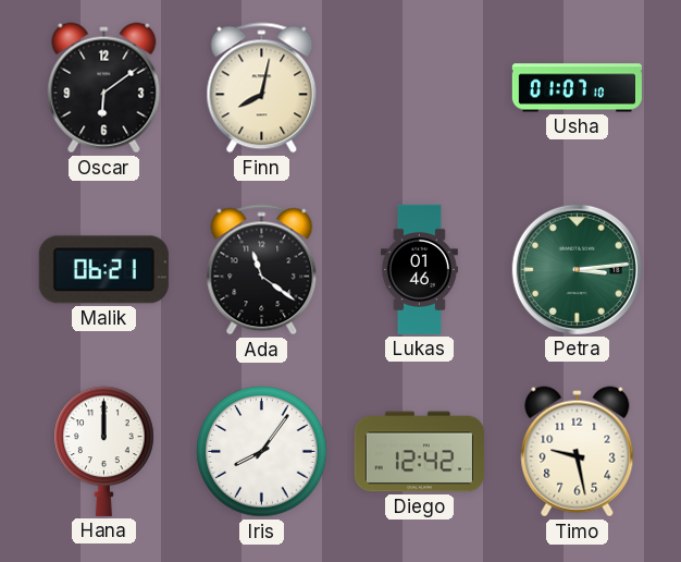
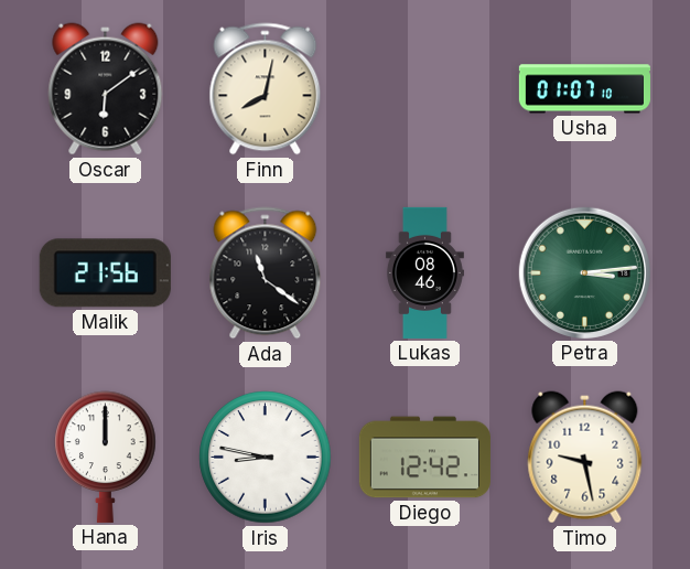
Malik: 06:21 -> 21:56 (105, 273)
Lukas: 01:46 -> 08:46 (424, 272)
Iris: 8:06 -> 8:47 (266, 458)
